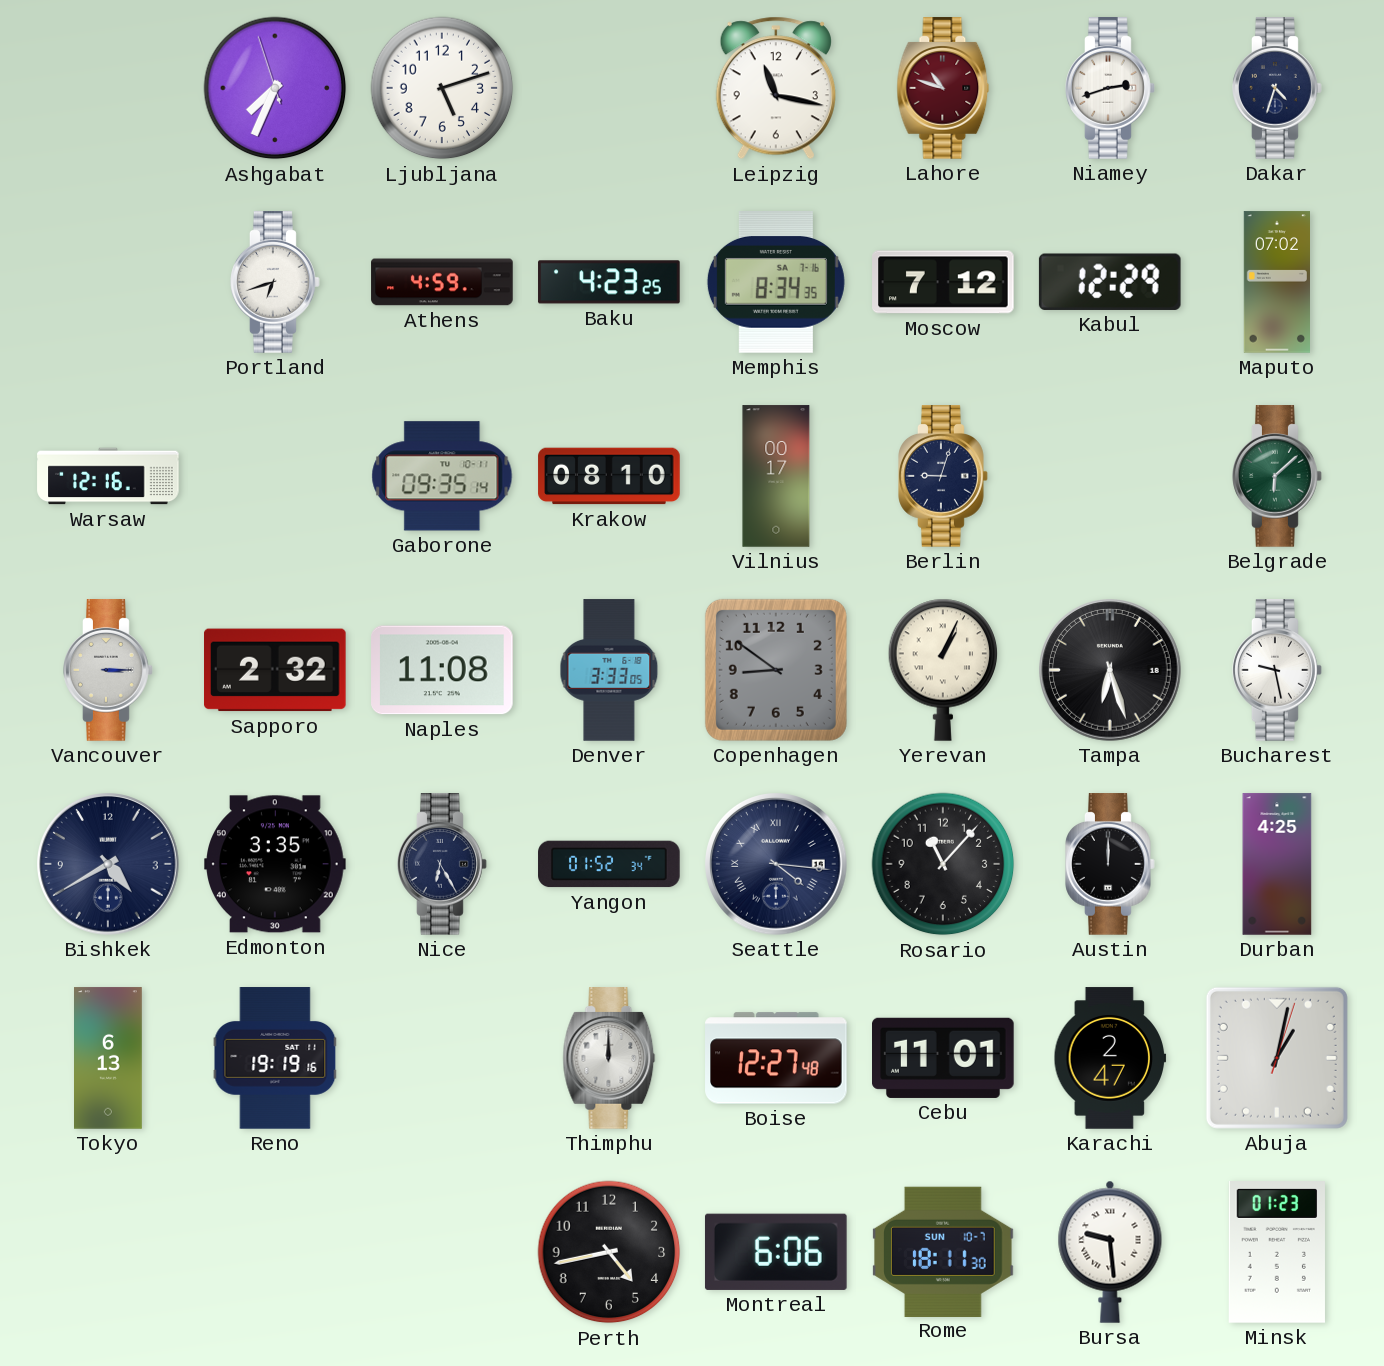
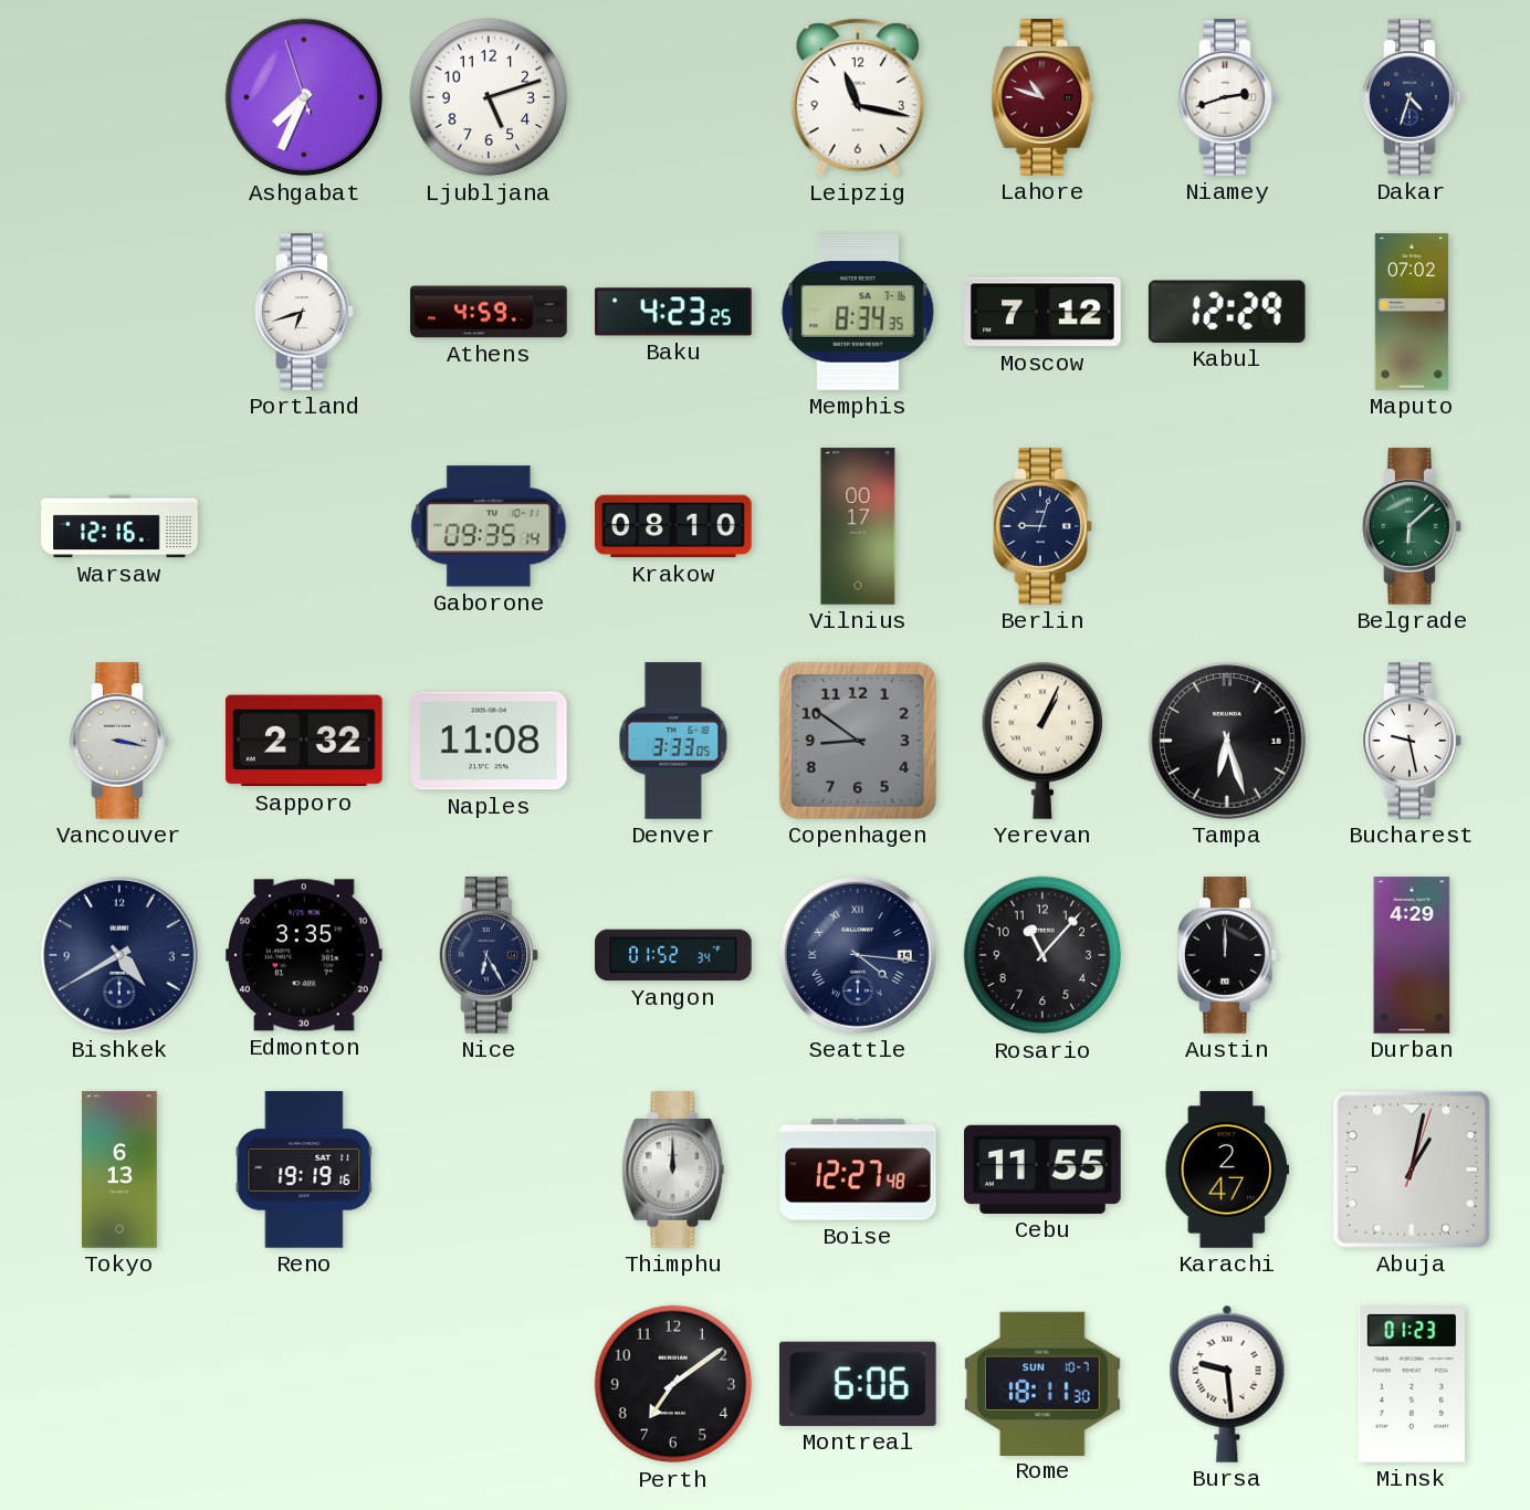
Vancouver: 3:15 -> 3:17 (119, 741)
Durban: 4:25 -> 4:29 (1412, 955)
Cebu: 11:01 -> 11:55 (1044, 1170)
Perth: 4:43 -> 7:09 (673, 1384)
